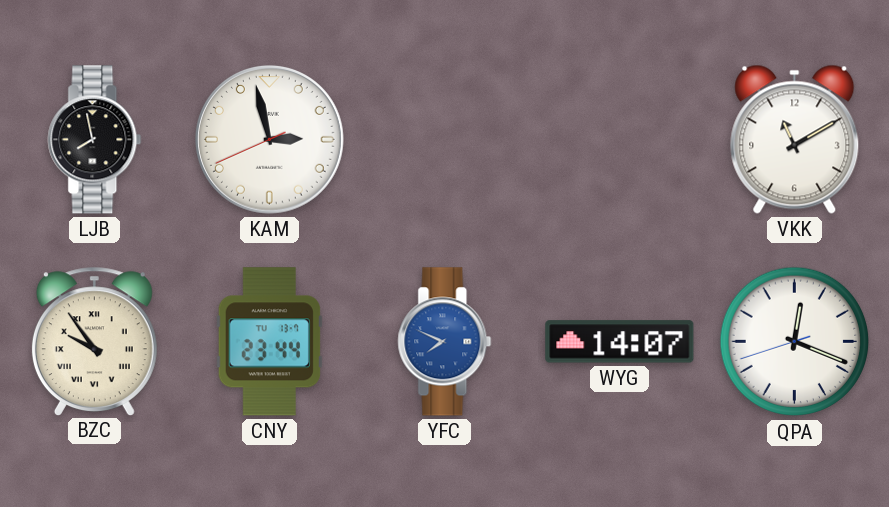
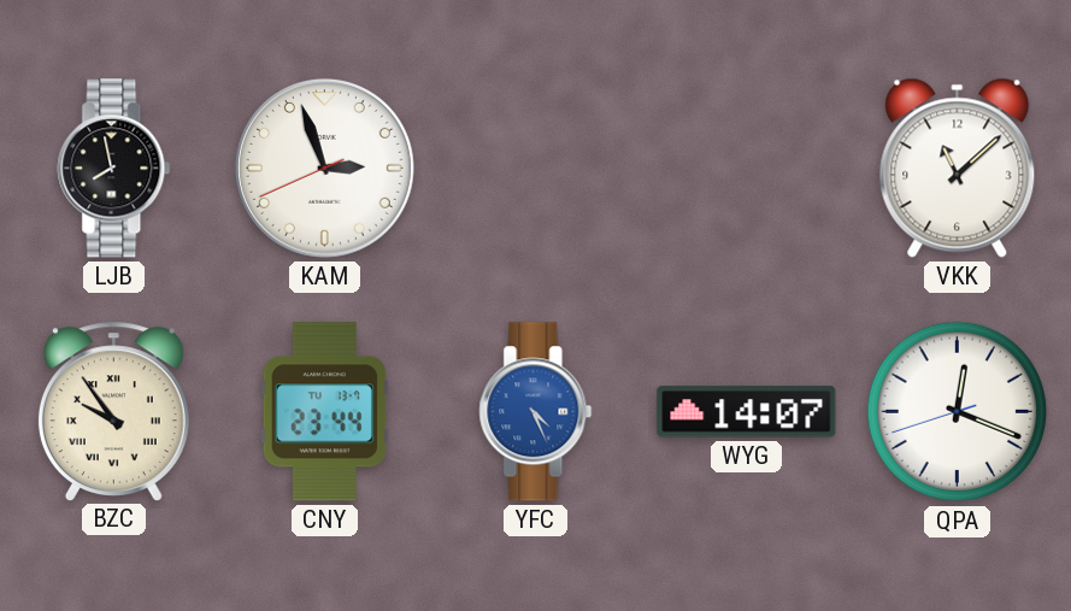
KAM: 2:57 -> 2:56 (324, 168)
VKK: 11:10 -> 11:08 (958, 168)
YFC: 7:49 -> 4:26 (536, 412)
